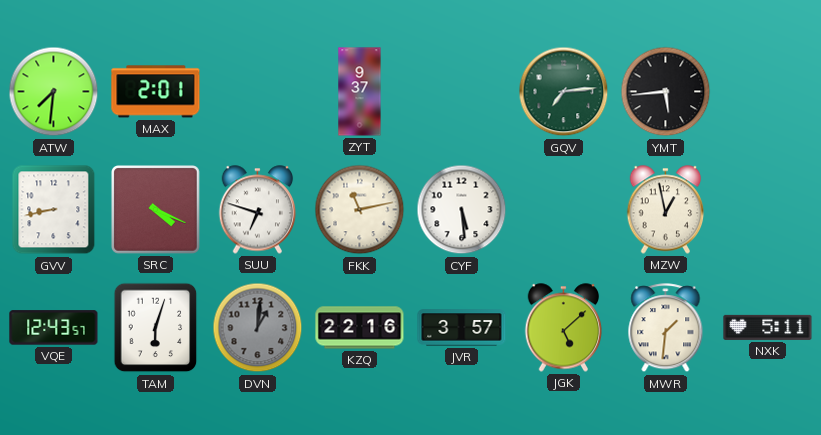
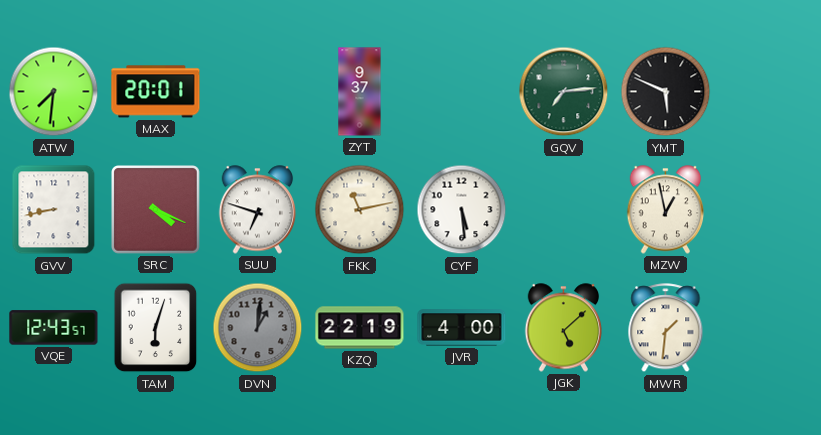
MAX: 2:01 -> 20:01 (156, 92)
YMT: 5:44 -> 5:49 (666, 92)
KZQ: 22:16 -> 22:19 (360, 328)
JVR: 3:57 -> 4:00 (462, 328)
NXK: 5:11 -> none (768, 327)
